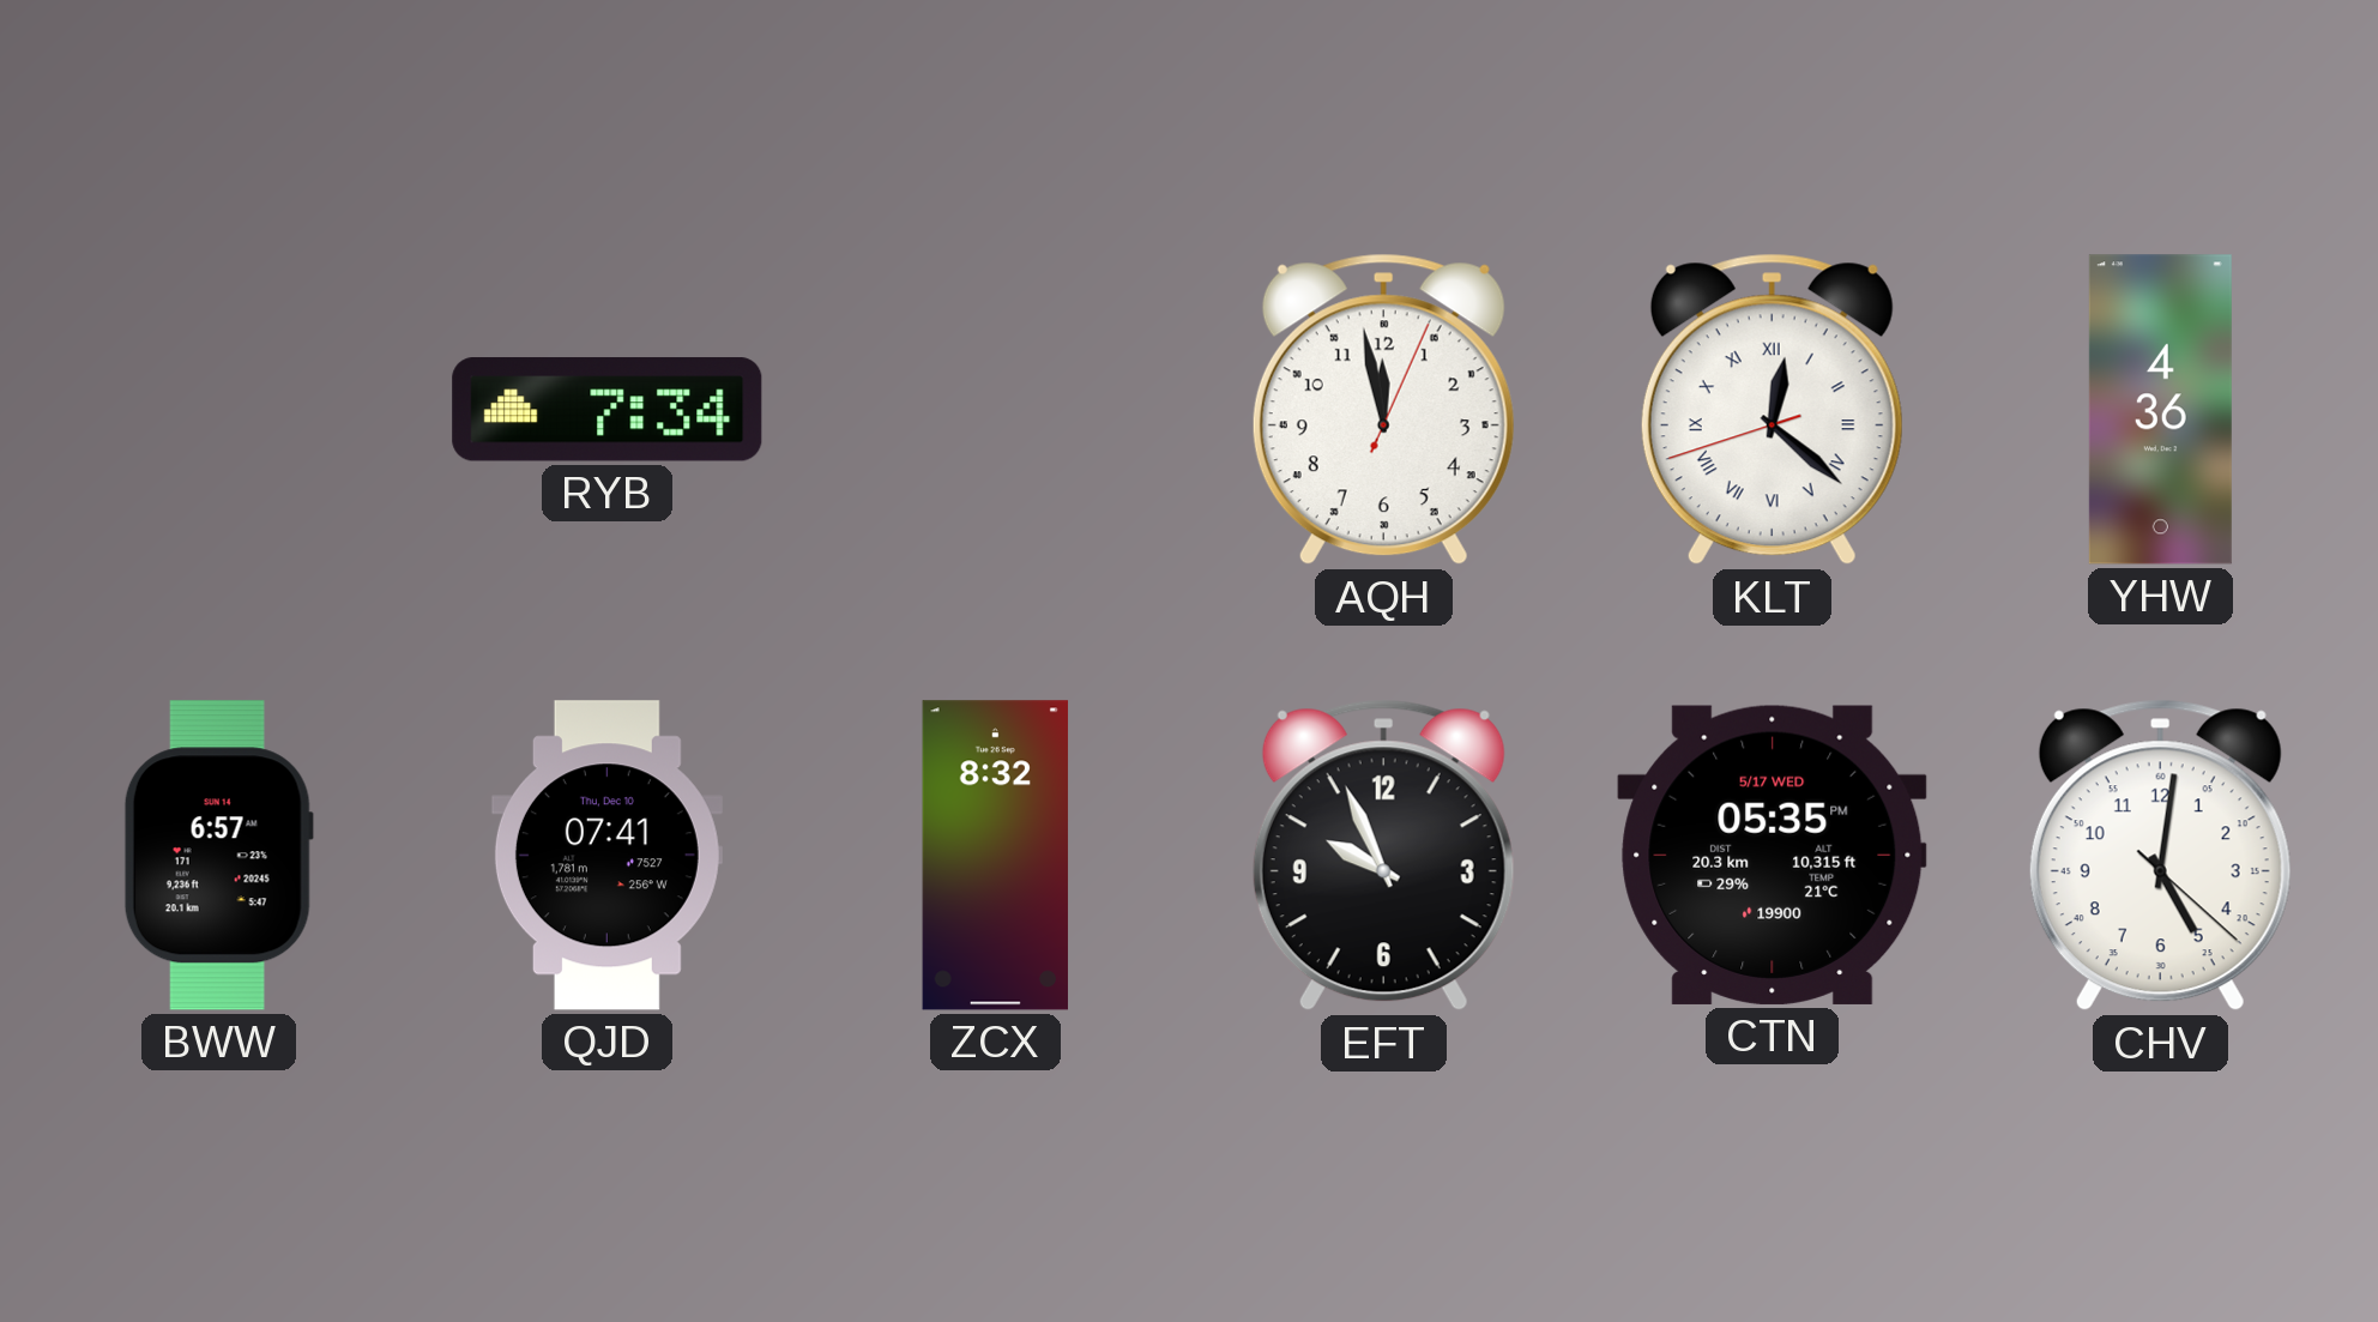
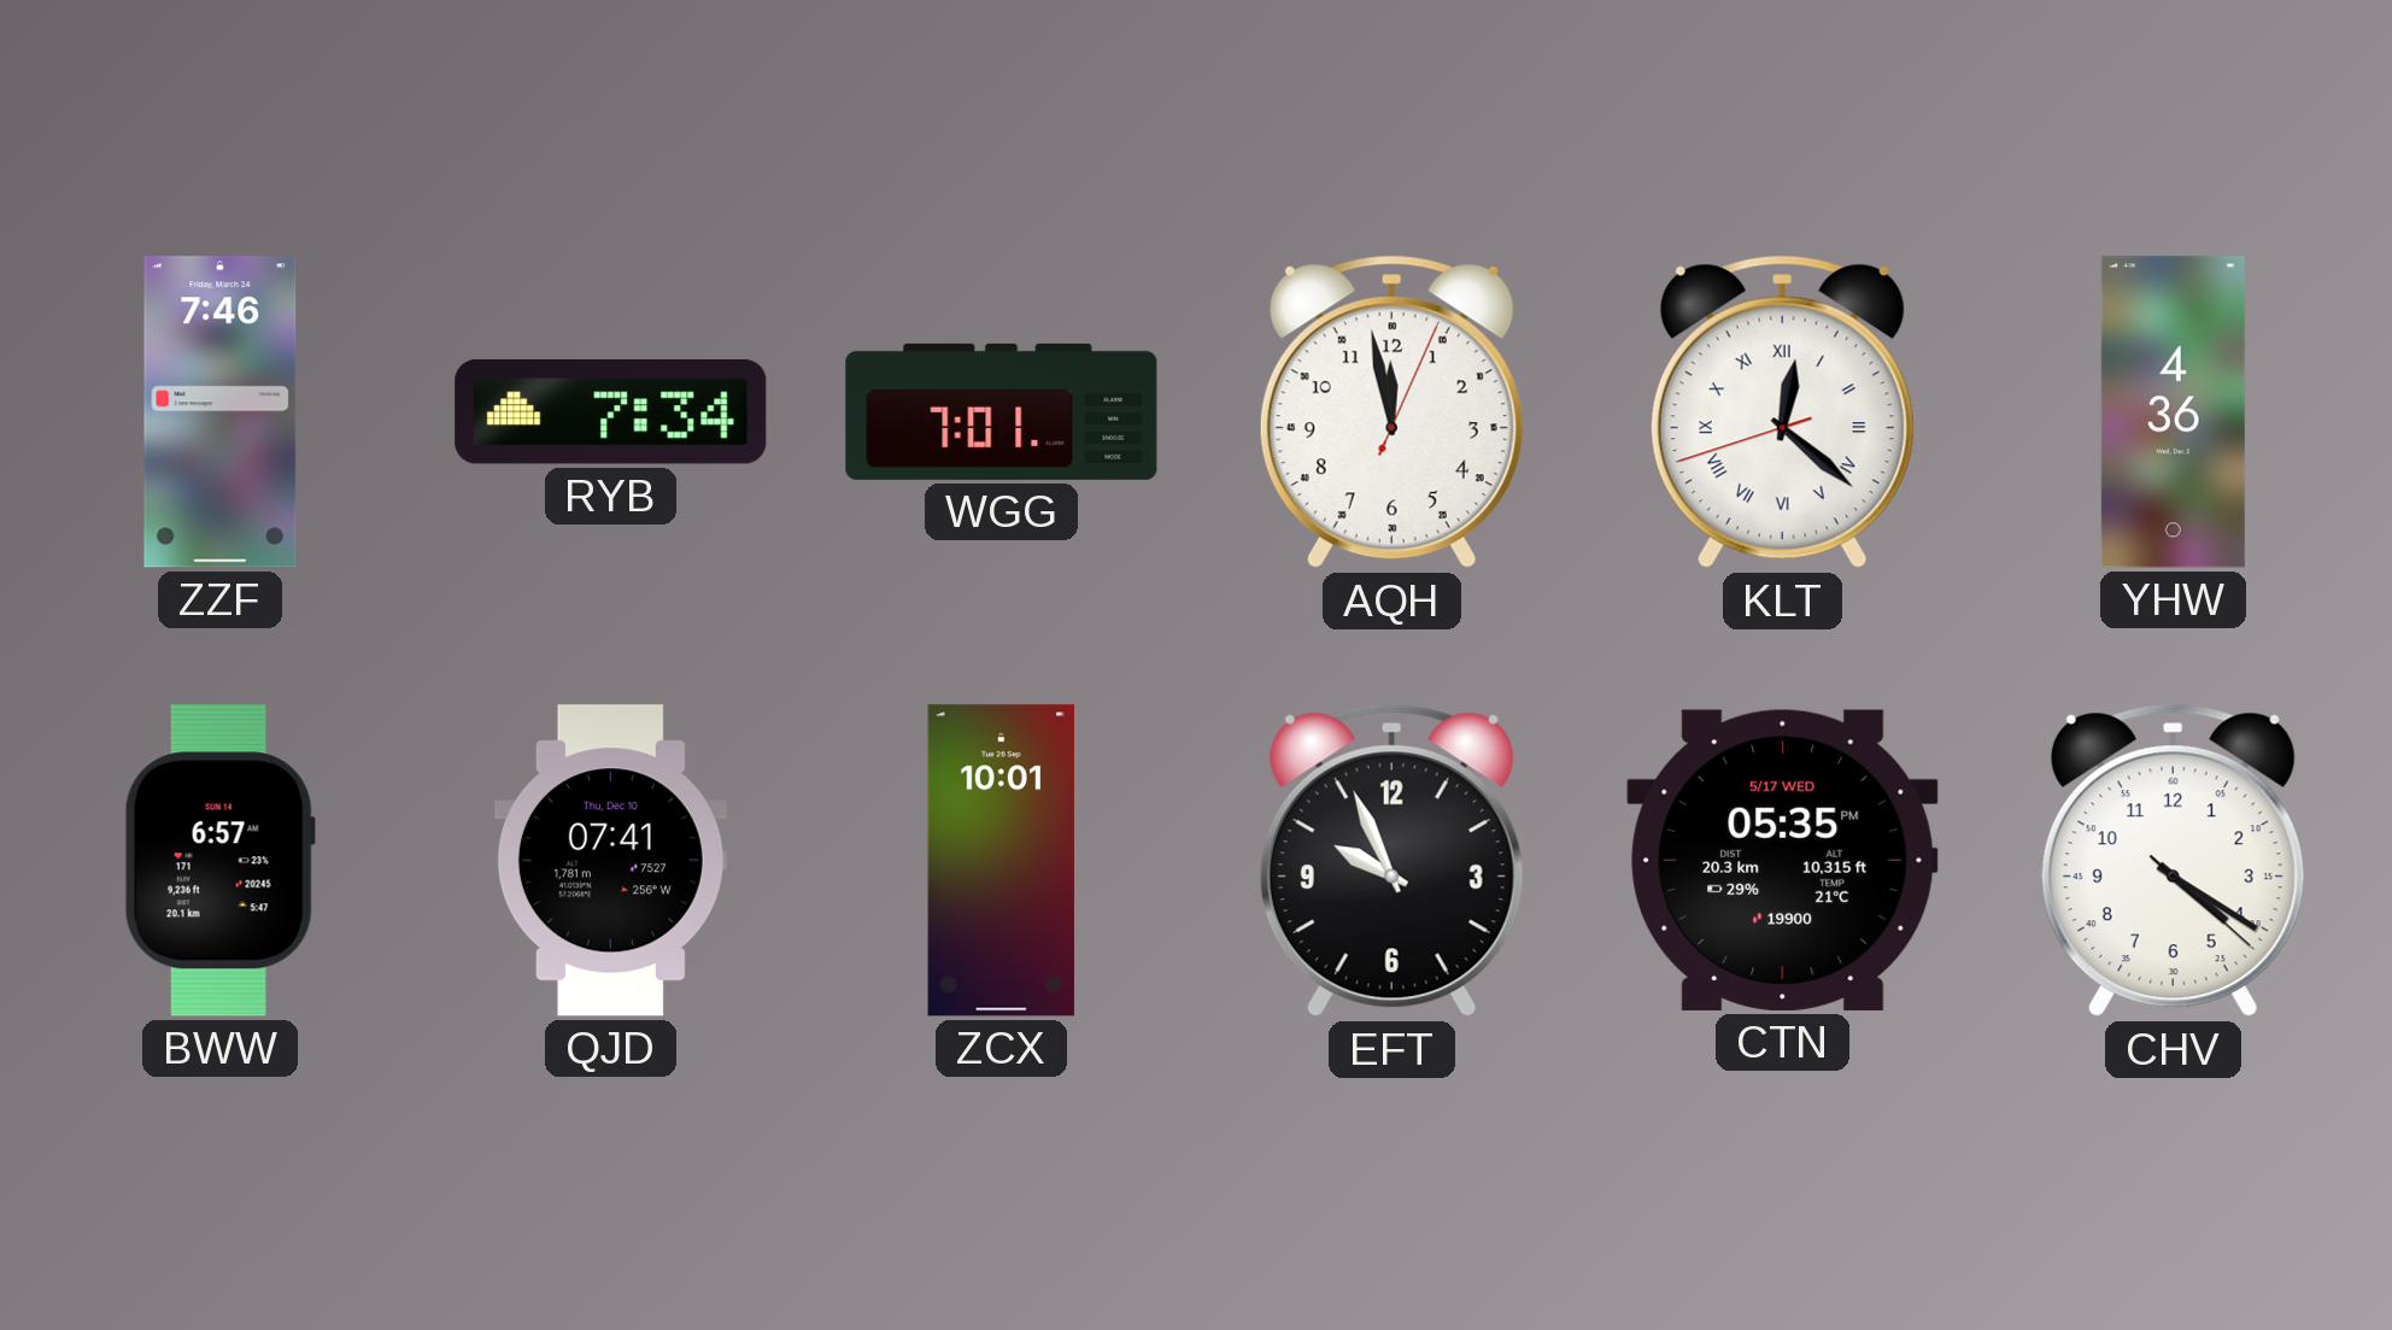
ZZF: none -> 7:46 (221, 412)
WGG: none -> 7:01 (1002, 411)
ZCX: 8:32 -> 10:01 (1001, 861)
CHV: 5:01 -> 4:20 (2173, 861)
